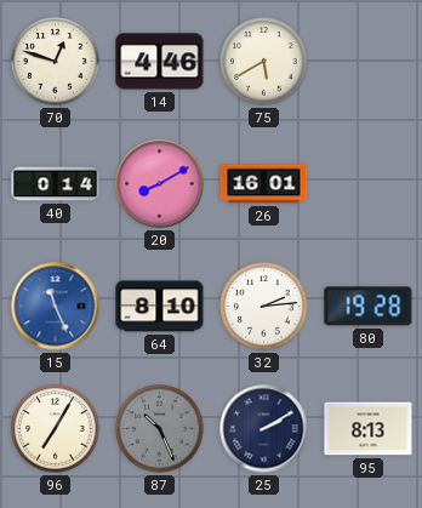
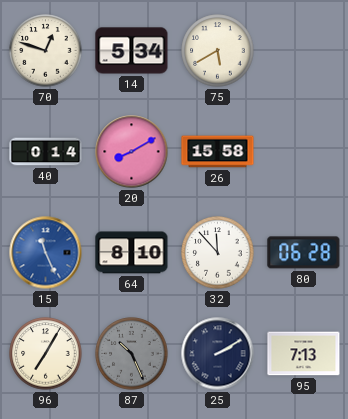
14: 4:46 -> 5:34 (132, 51)
26: 16:01 -> 15:58 (218, 152)
32: 2:14 -> 11:53 (218, 253)
80: 19:28 -> 06:28 (304, 253)
95: 8:13 -> 7:13 (304, 354)
